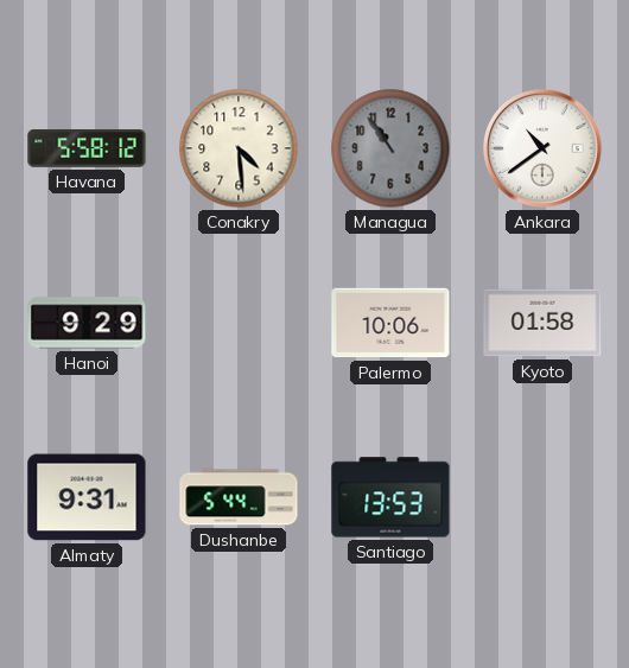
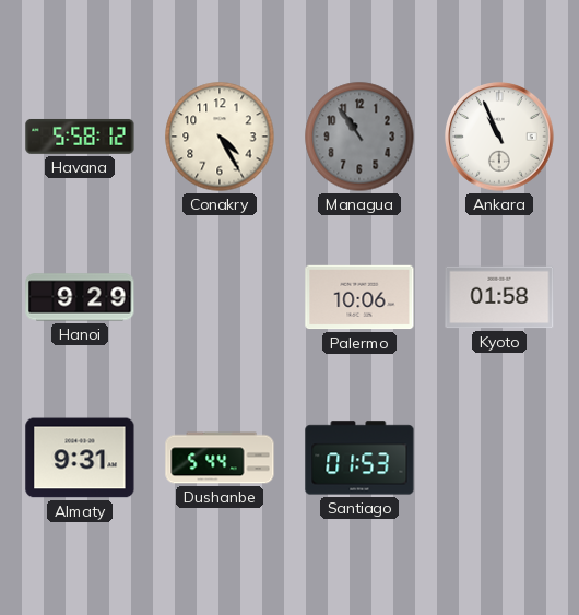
Conakry: 4:29 -> 4:25 (220, 137)
Ankara: 10:39 -> 10:56 (499, 137)
Santiago: 13:53 -> 01:53 (359, 458)
